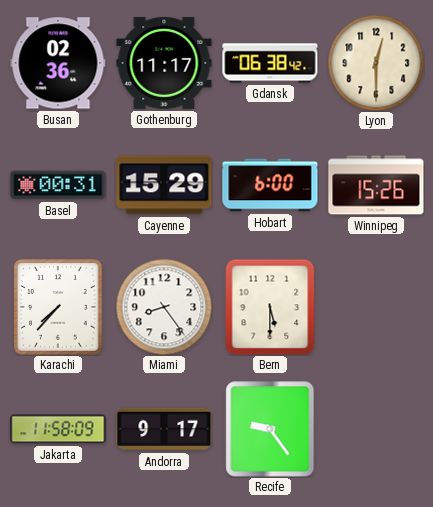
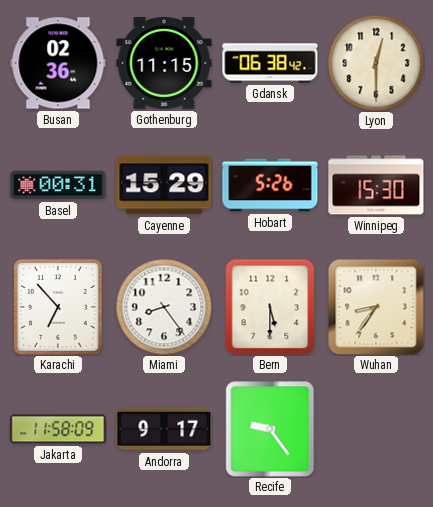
Gothenburg: 11:17 -> 11:15 (164, 63)
Hobart: 6:00 -> 5:26 (270, 185)
Winnipeg: 15:26 -> 15:30 (376, 185)
Karachi: 7:37 -> 6:53 (58, 307)
Wuhan: none -> 8:36 (376, 307)
